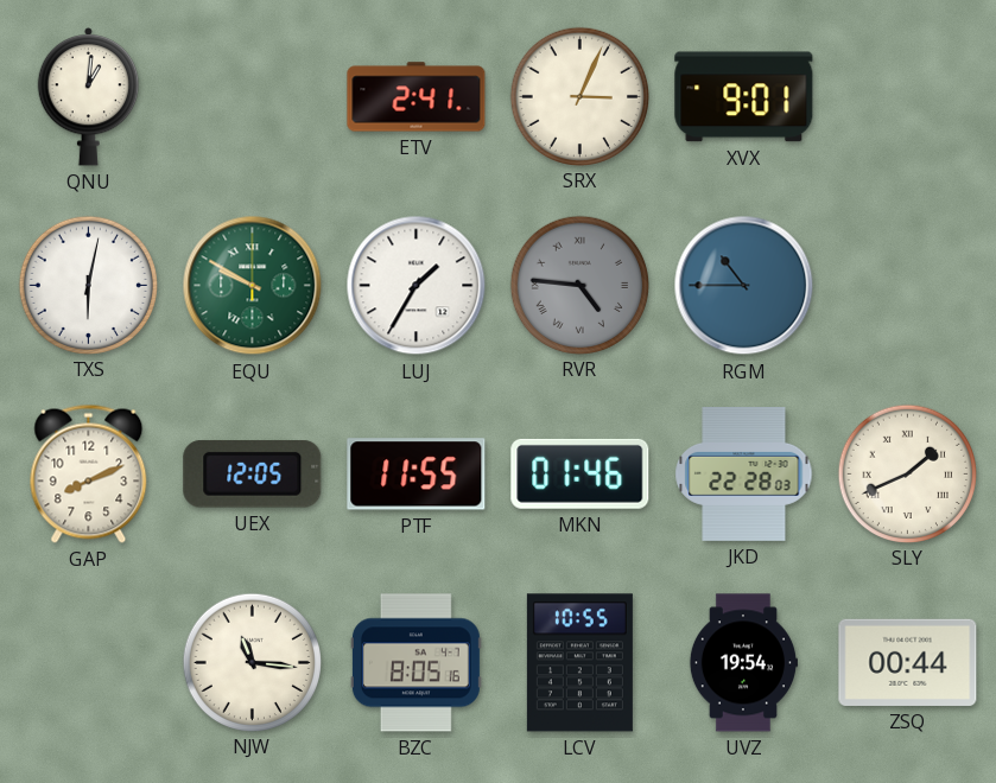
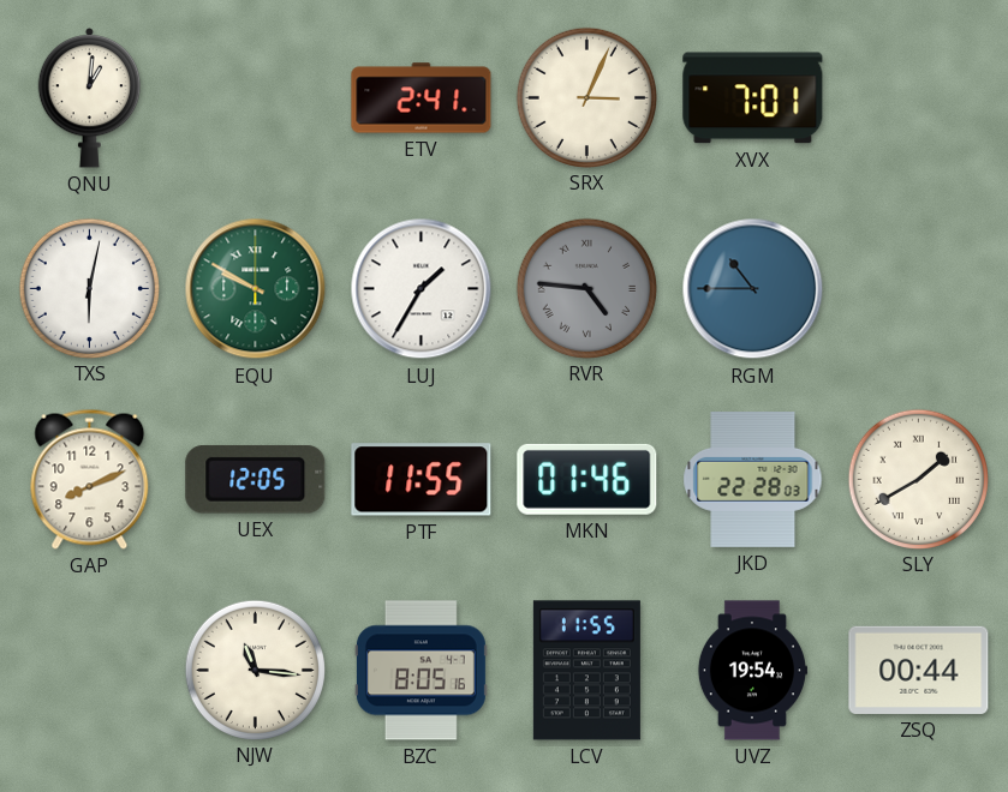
XVX: 9:01 -> 7:01 (753, 98)
SLY: 1:41 -> 1:40 (918, 479)
LCV: 10:55 -> 11:55 (586, 671)
